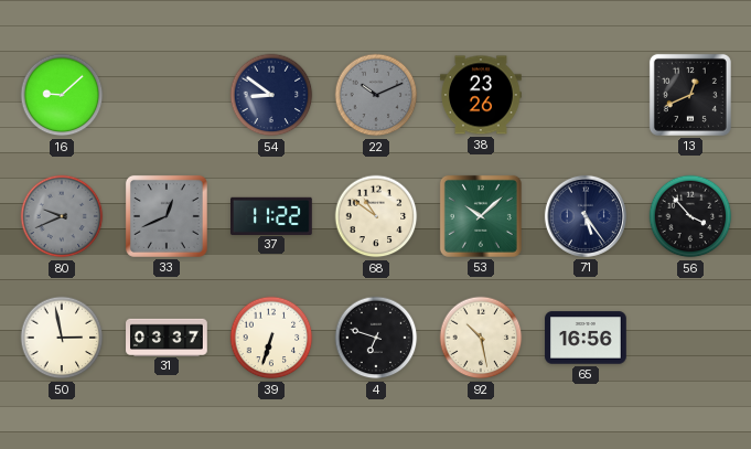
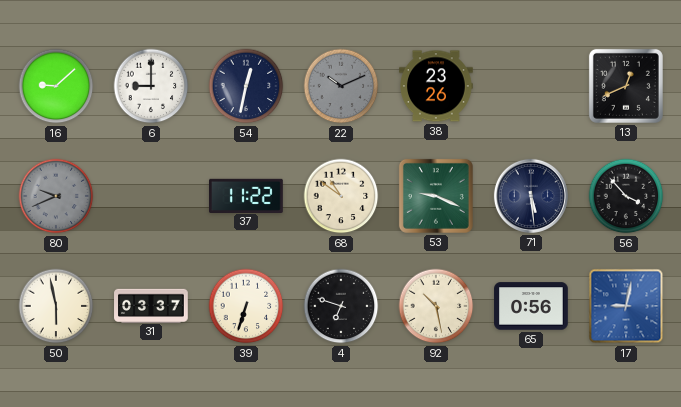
6: none -> 9:00 (151, 86)
54: 8:51 -> 12:32 (246, 86)
33: 12:41 -> none (167, 216)
53: 10:08 -> 9:19 (436, 196)
71: 5:24 -> 5:29 (531, 196)
50: 2:58 -> 5:58 (56, 306)
65: 16:56 -> 0:56 (531, 306)
17: none -> 9:02 (626, 306)
